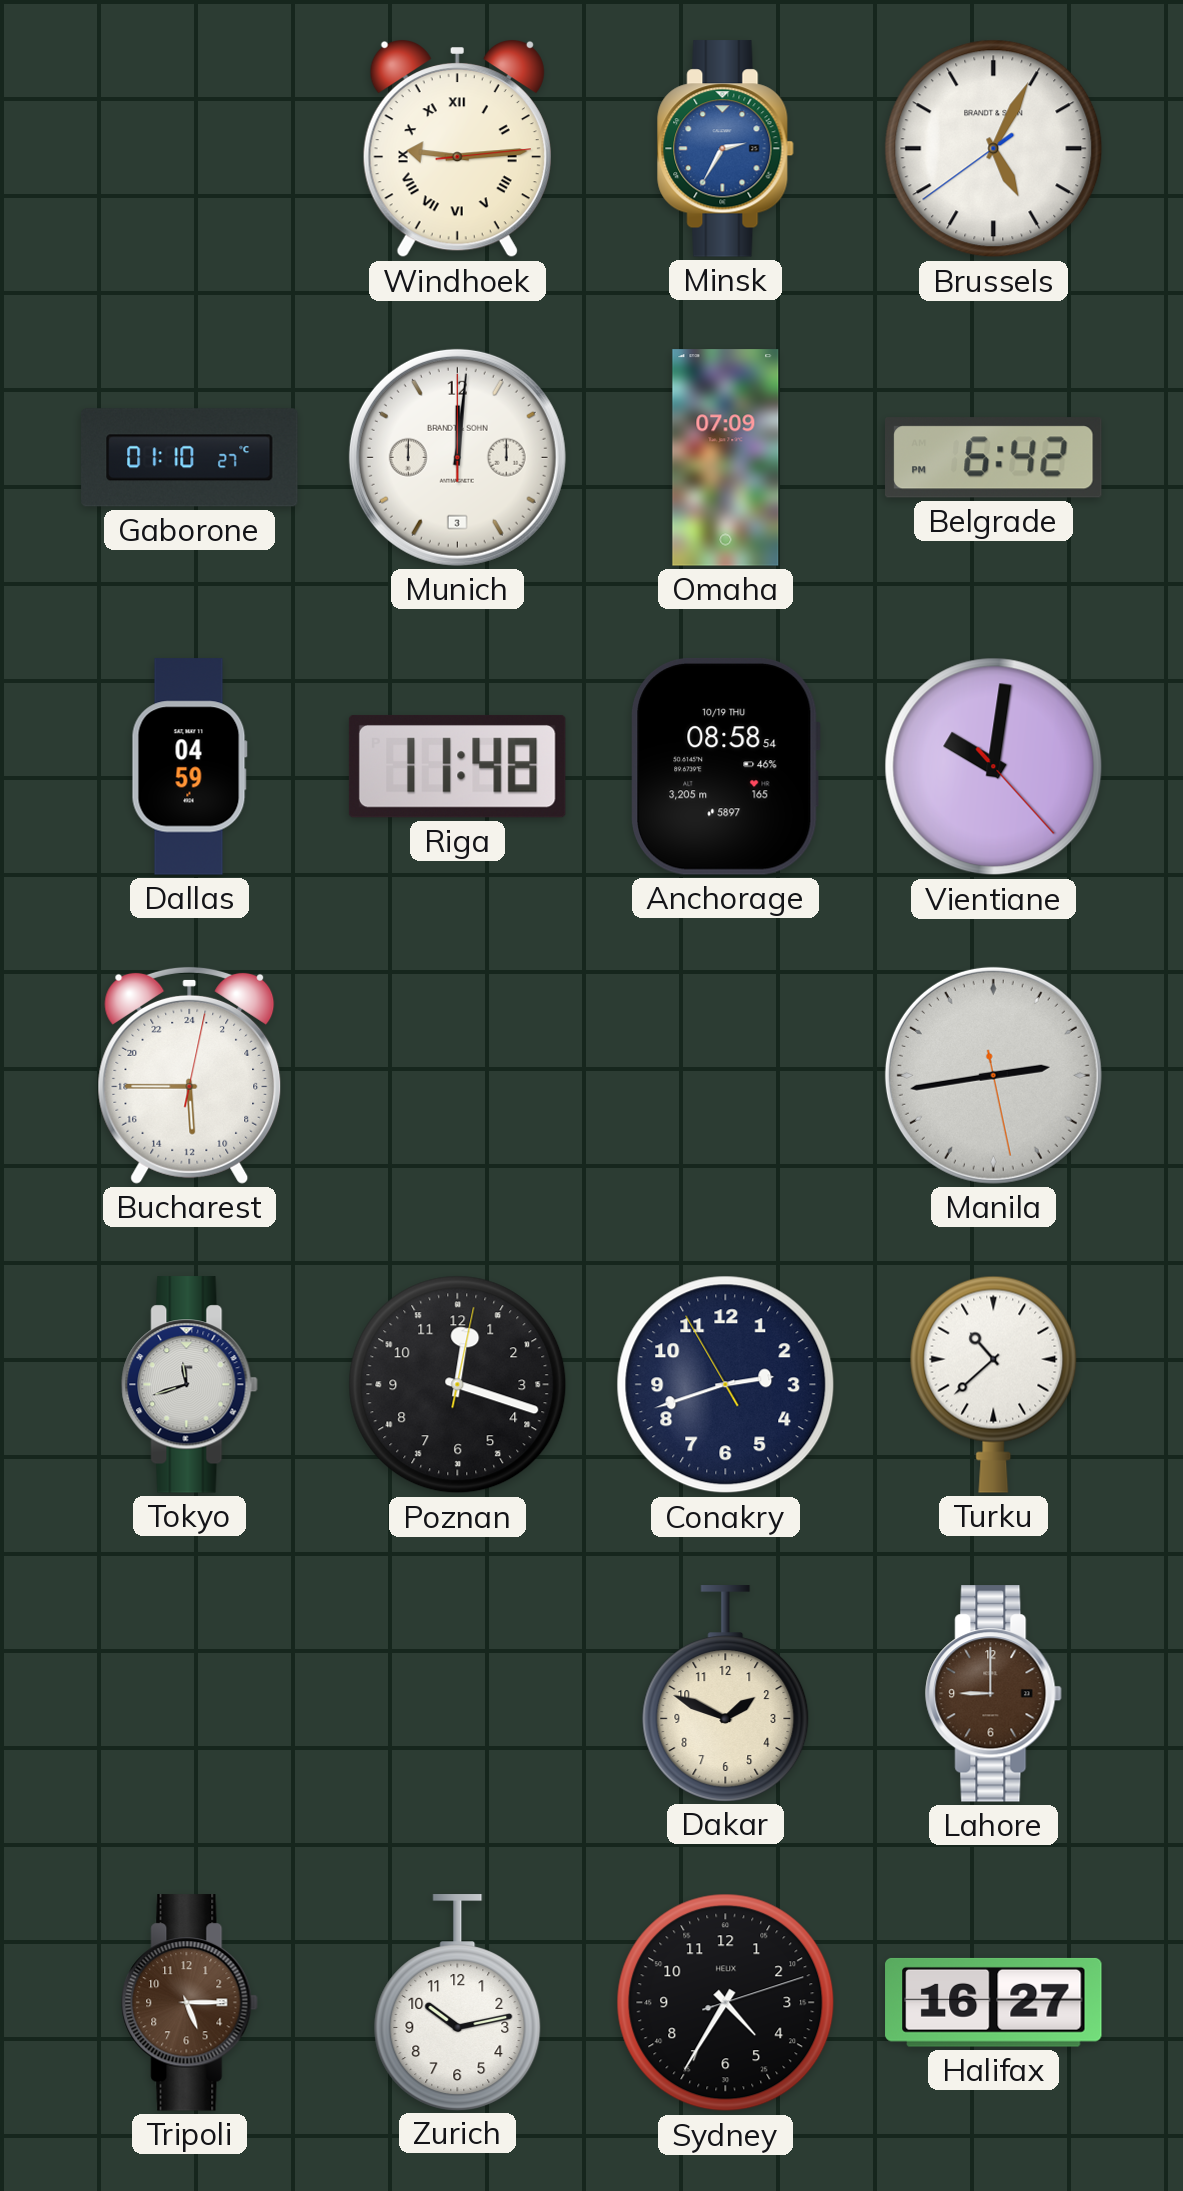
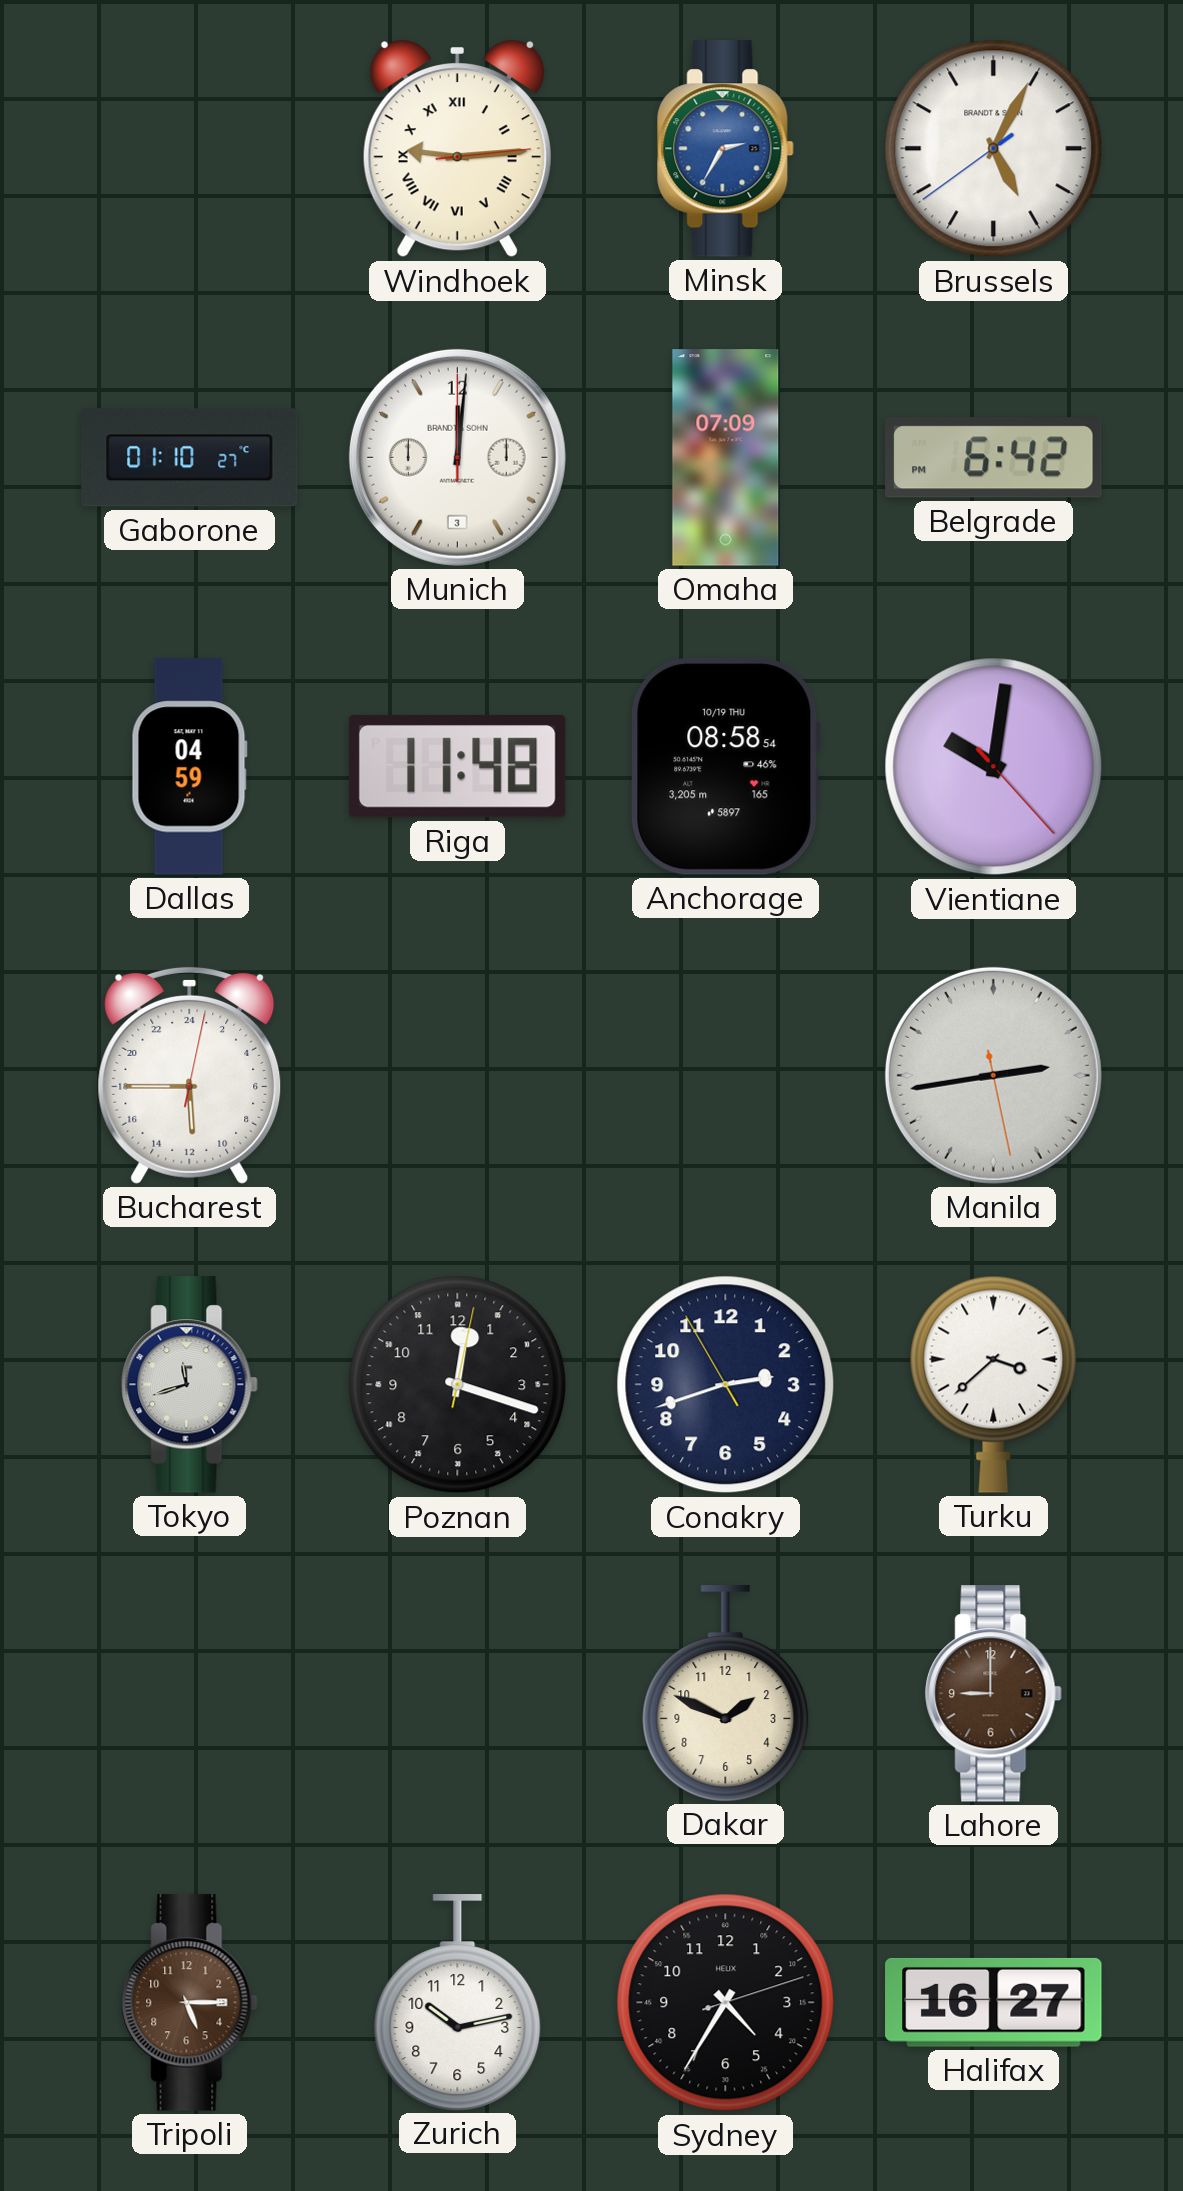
Turku: 10:38 -> 3:38 (994, 1384)
